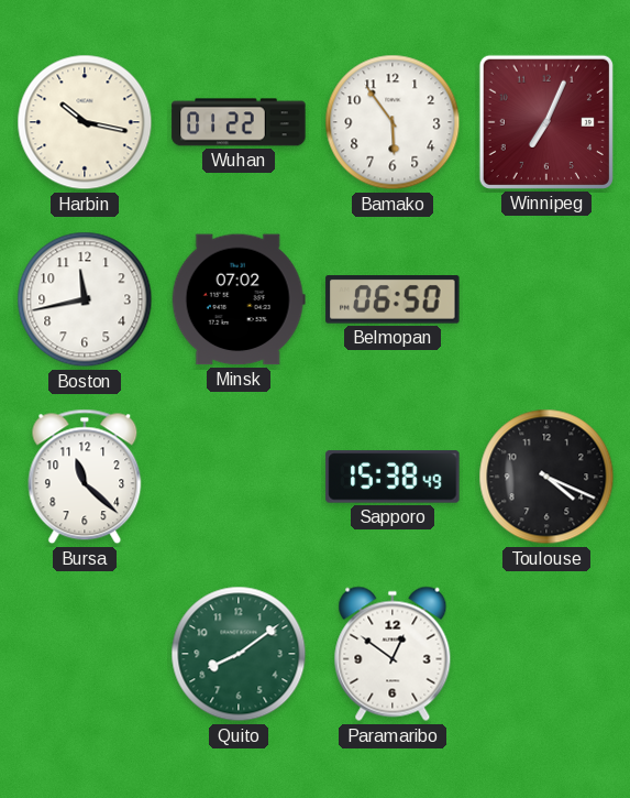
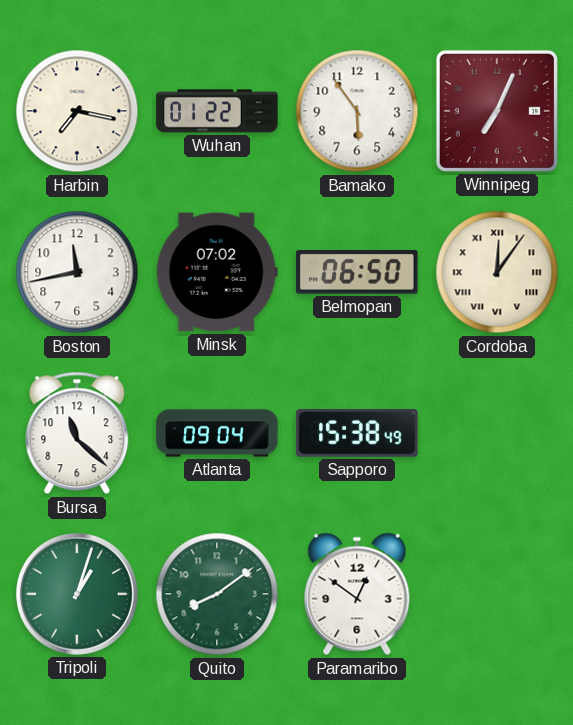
Harbin: 10:17 -> 7:17 (77, 111)
Cordoba: none -> 12:06 (497, 272)
Atlanta: none -> 09:04 (217, 433)
Toulouse: 4:19 -> none (546, 477)
Tripoli: none -> 1:03 (77, 594)
